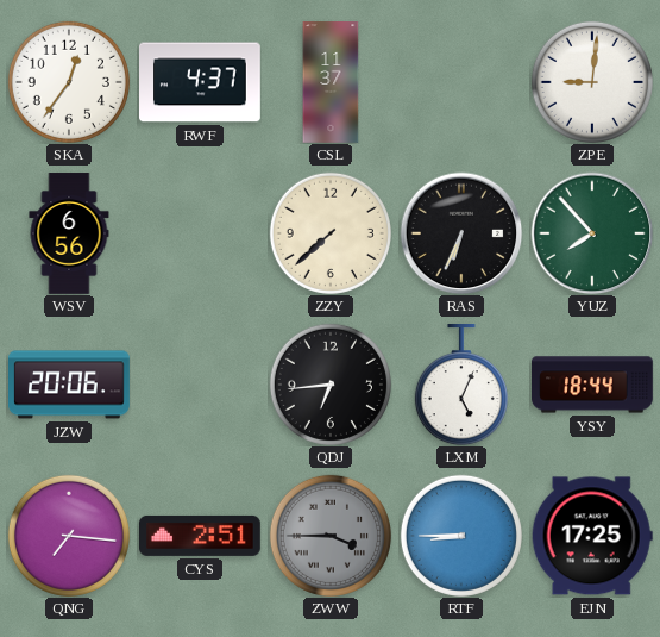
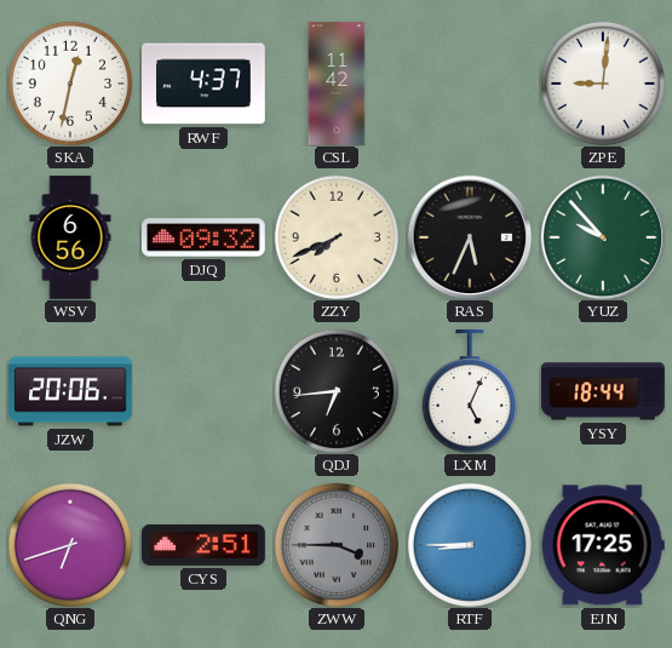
SKA: 12:36 -> 12:32 (70, 84)
CSL: 11:37 -> 11:42 (337, 84)
DJQ: none -> 09:32 (203, 237)
ZZY: 7:38 -> 7:41 (337, 237)
RAS: 6:34 -> 5:34 (470, 237)
YUZ: 7:53 -> 9:53 (603, 237)
QNG: 7:16 -> 6:42 (70, 545)
